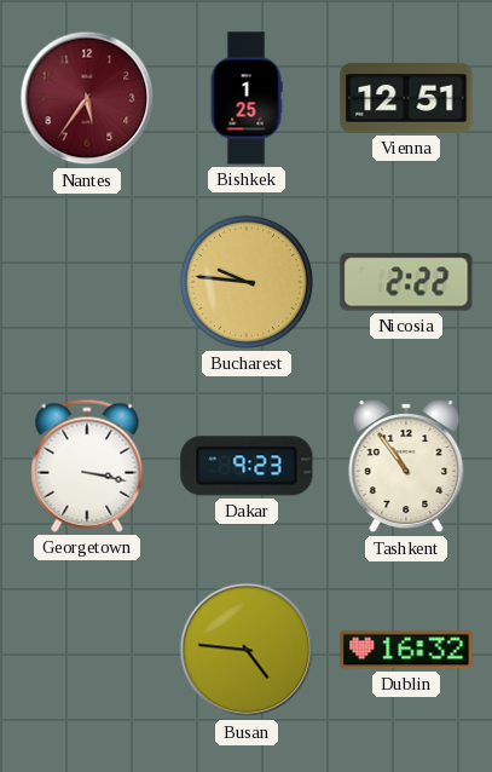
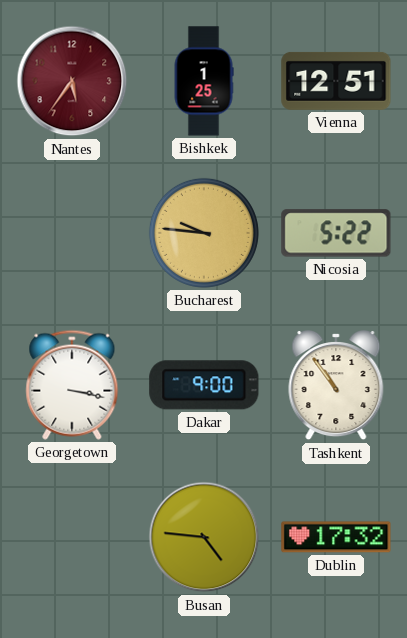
Nicosia: 2:22 -> 5:22 (336, 233)
Dakar: 9:23 -> 9:00 (204, 385)
Dublin: 16:32 -> 17:32 (336, 537)
